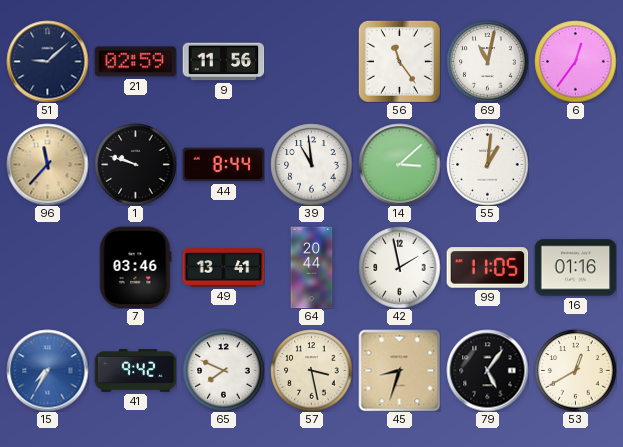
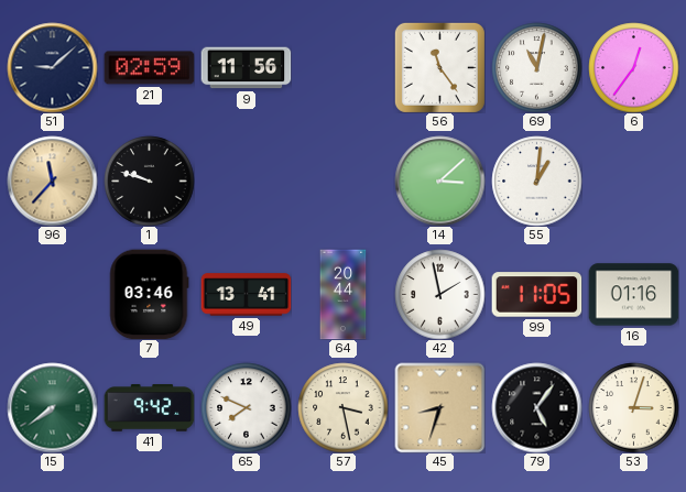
44: 8:44 -> none (223, 165)
39: 10:59 -> none (311, 164)
15: 7:35 -> 7:39 (52, 407)
15 dial: blue -> green (52, 407)
53: 12:40 -> 3:03 (633, 407)
